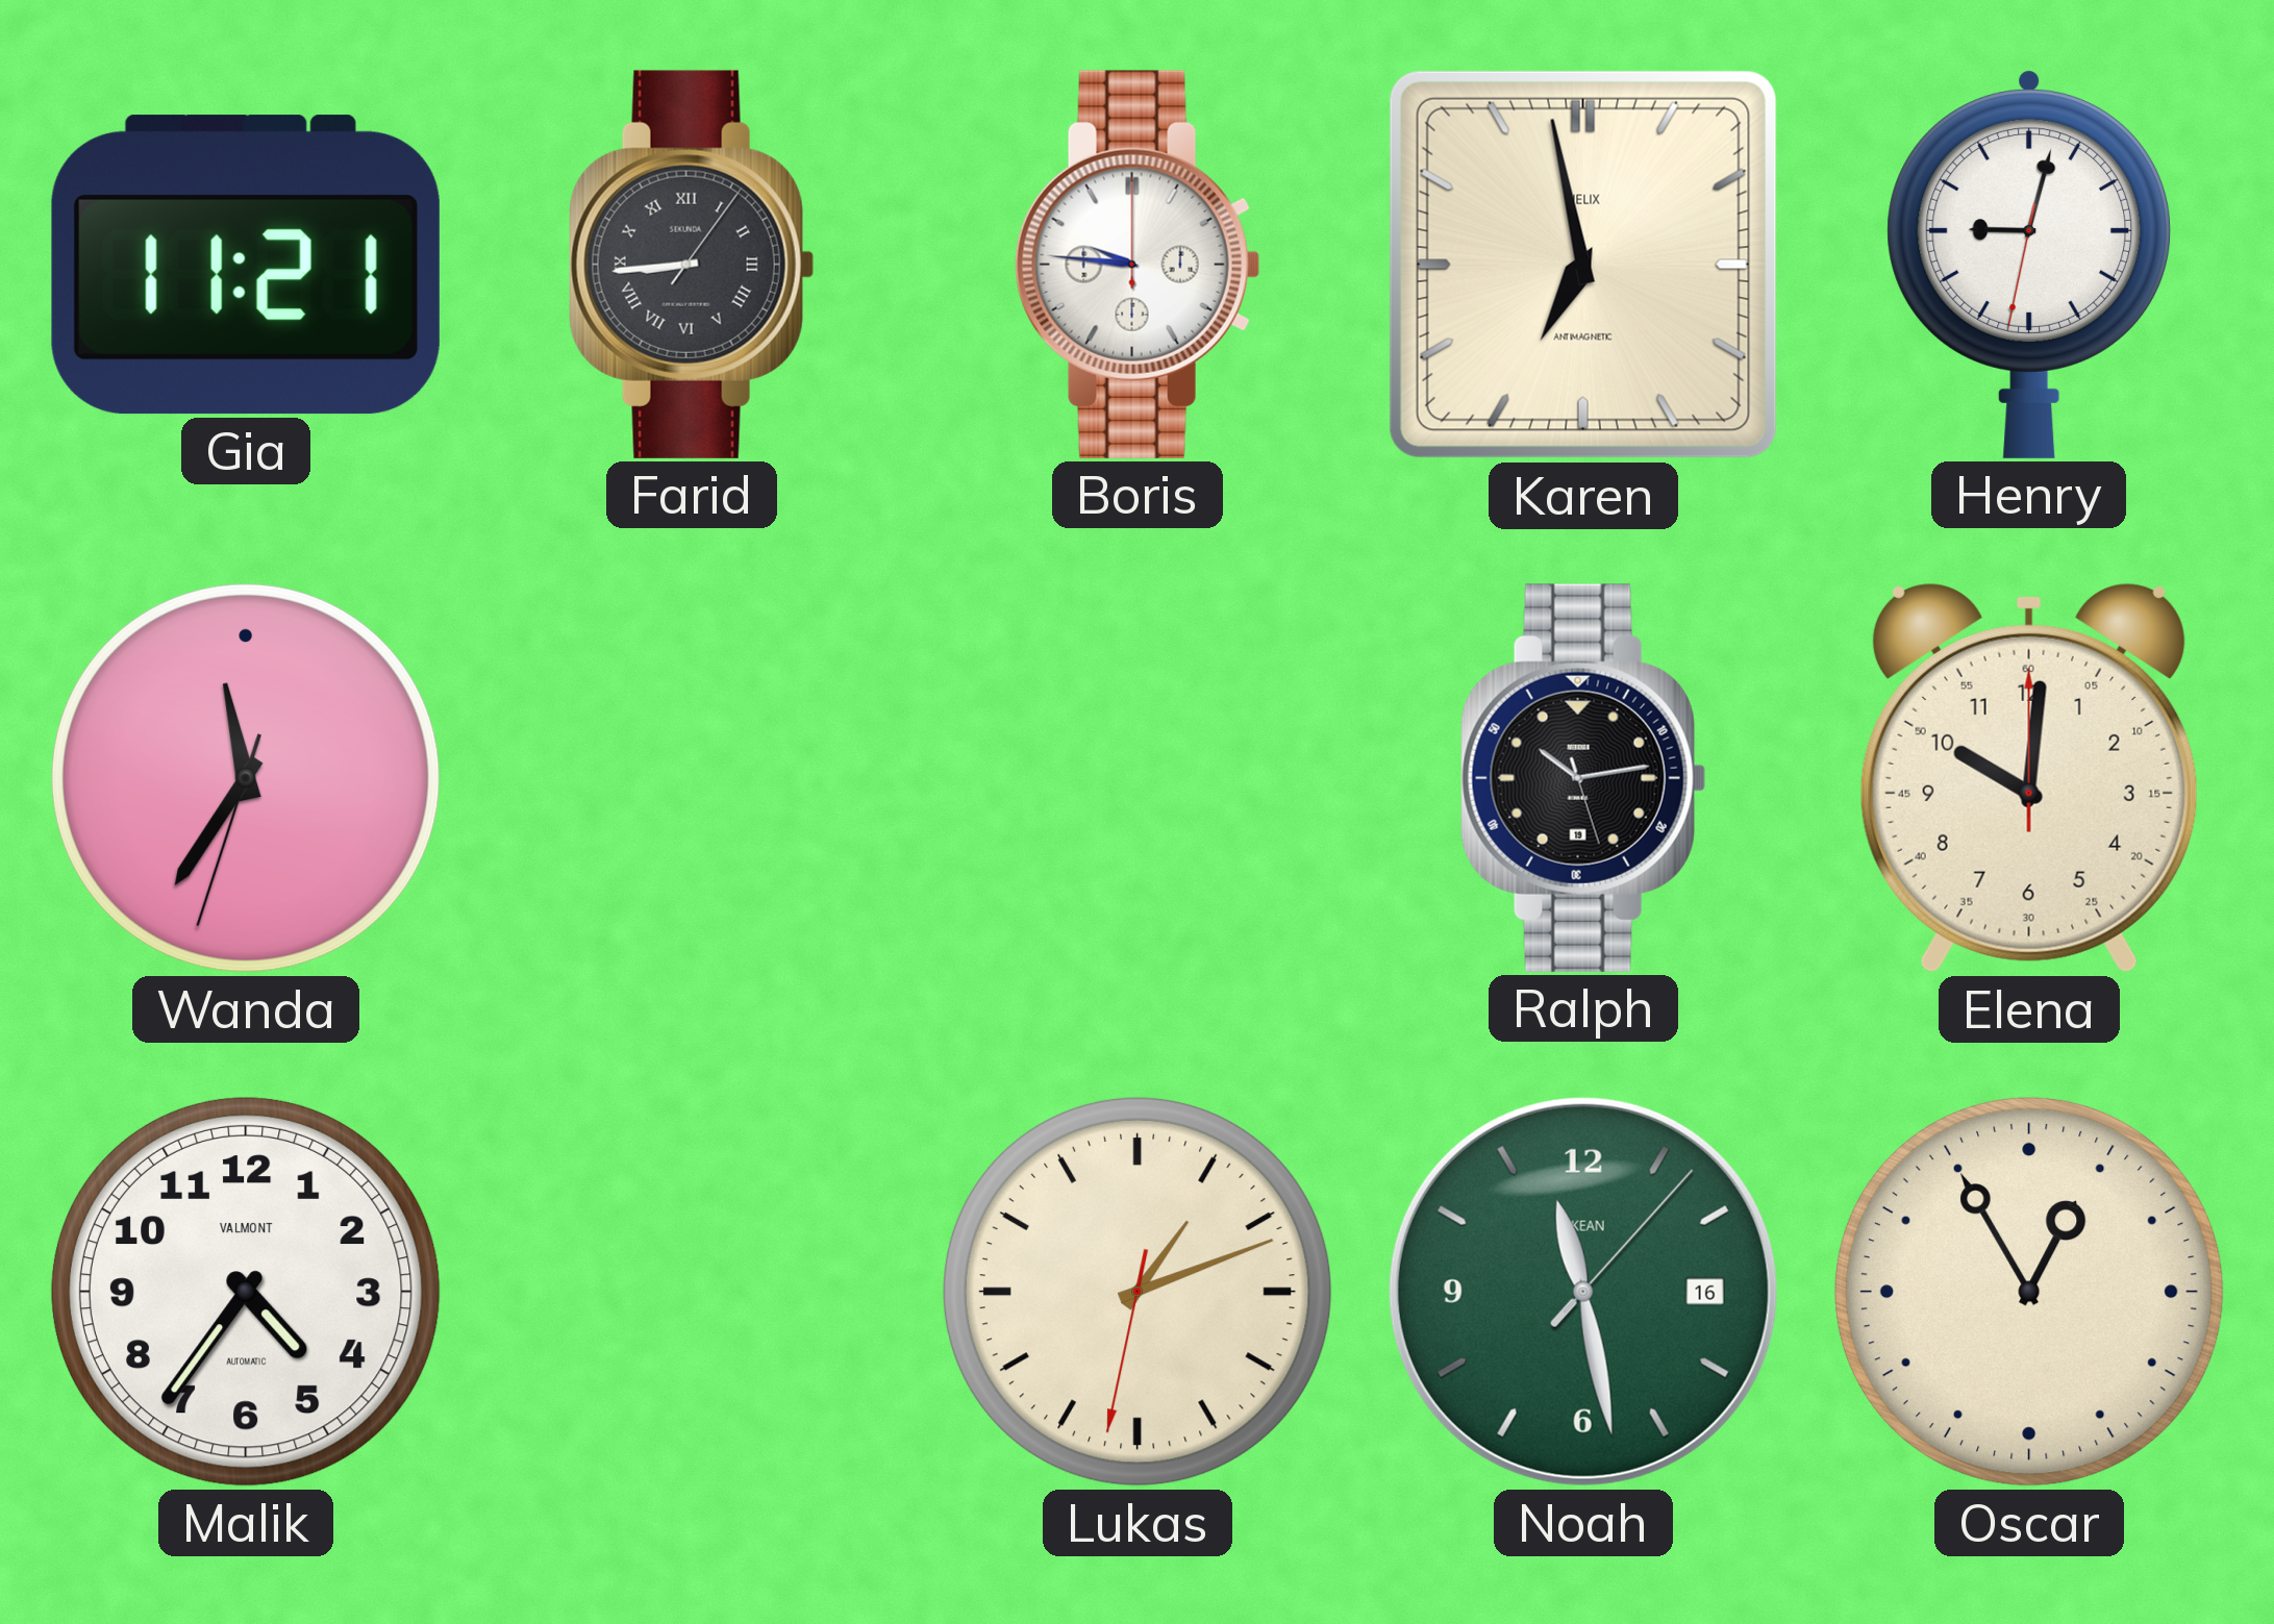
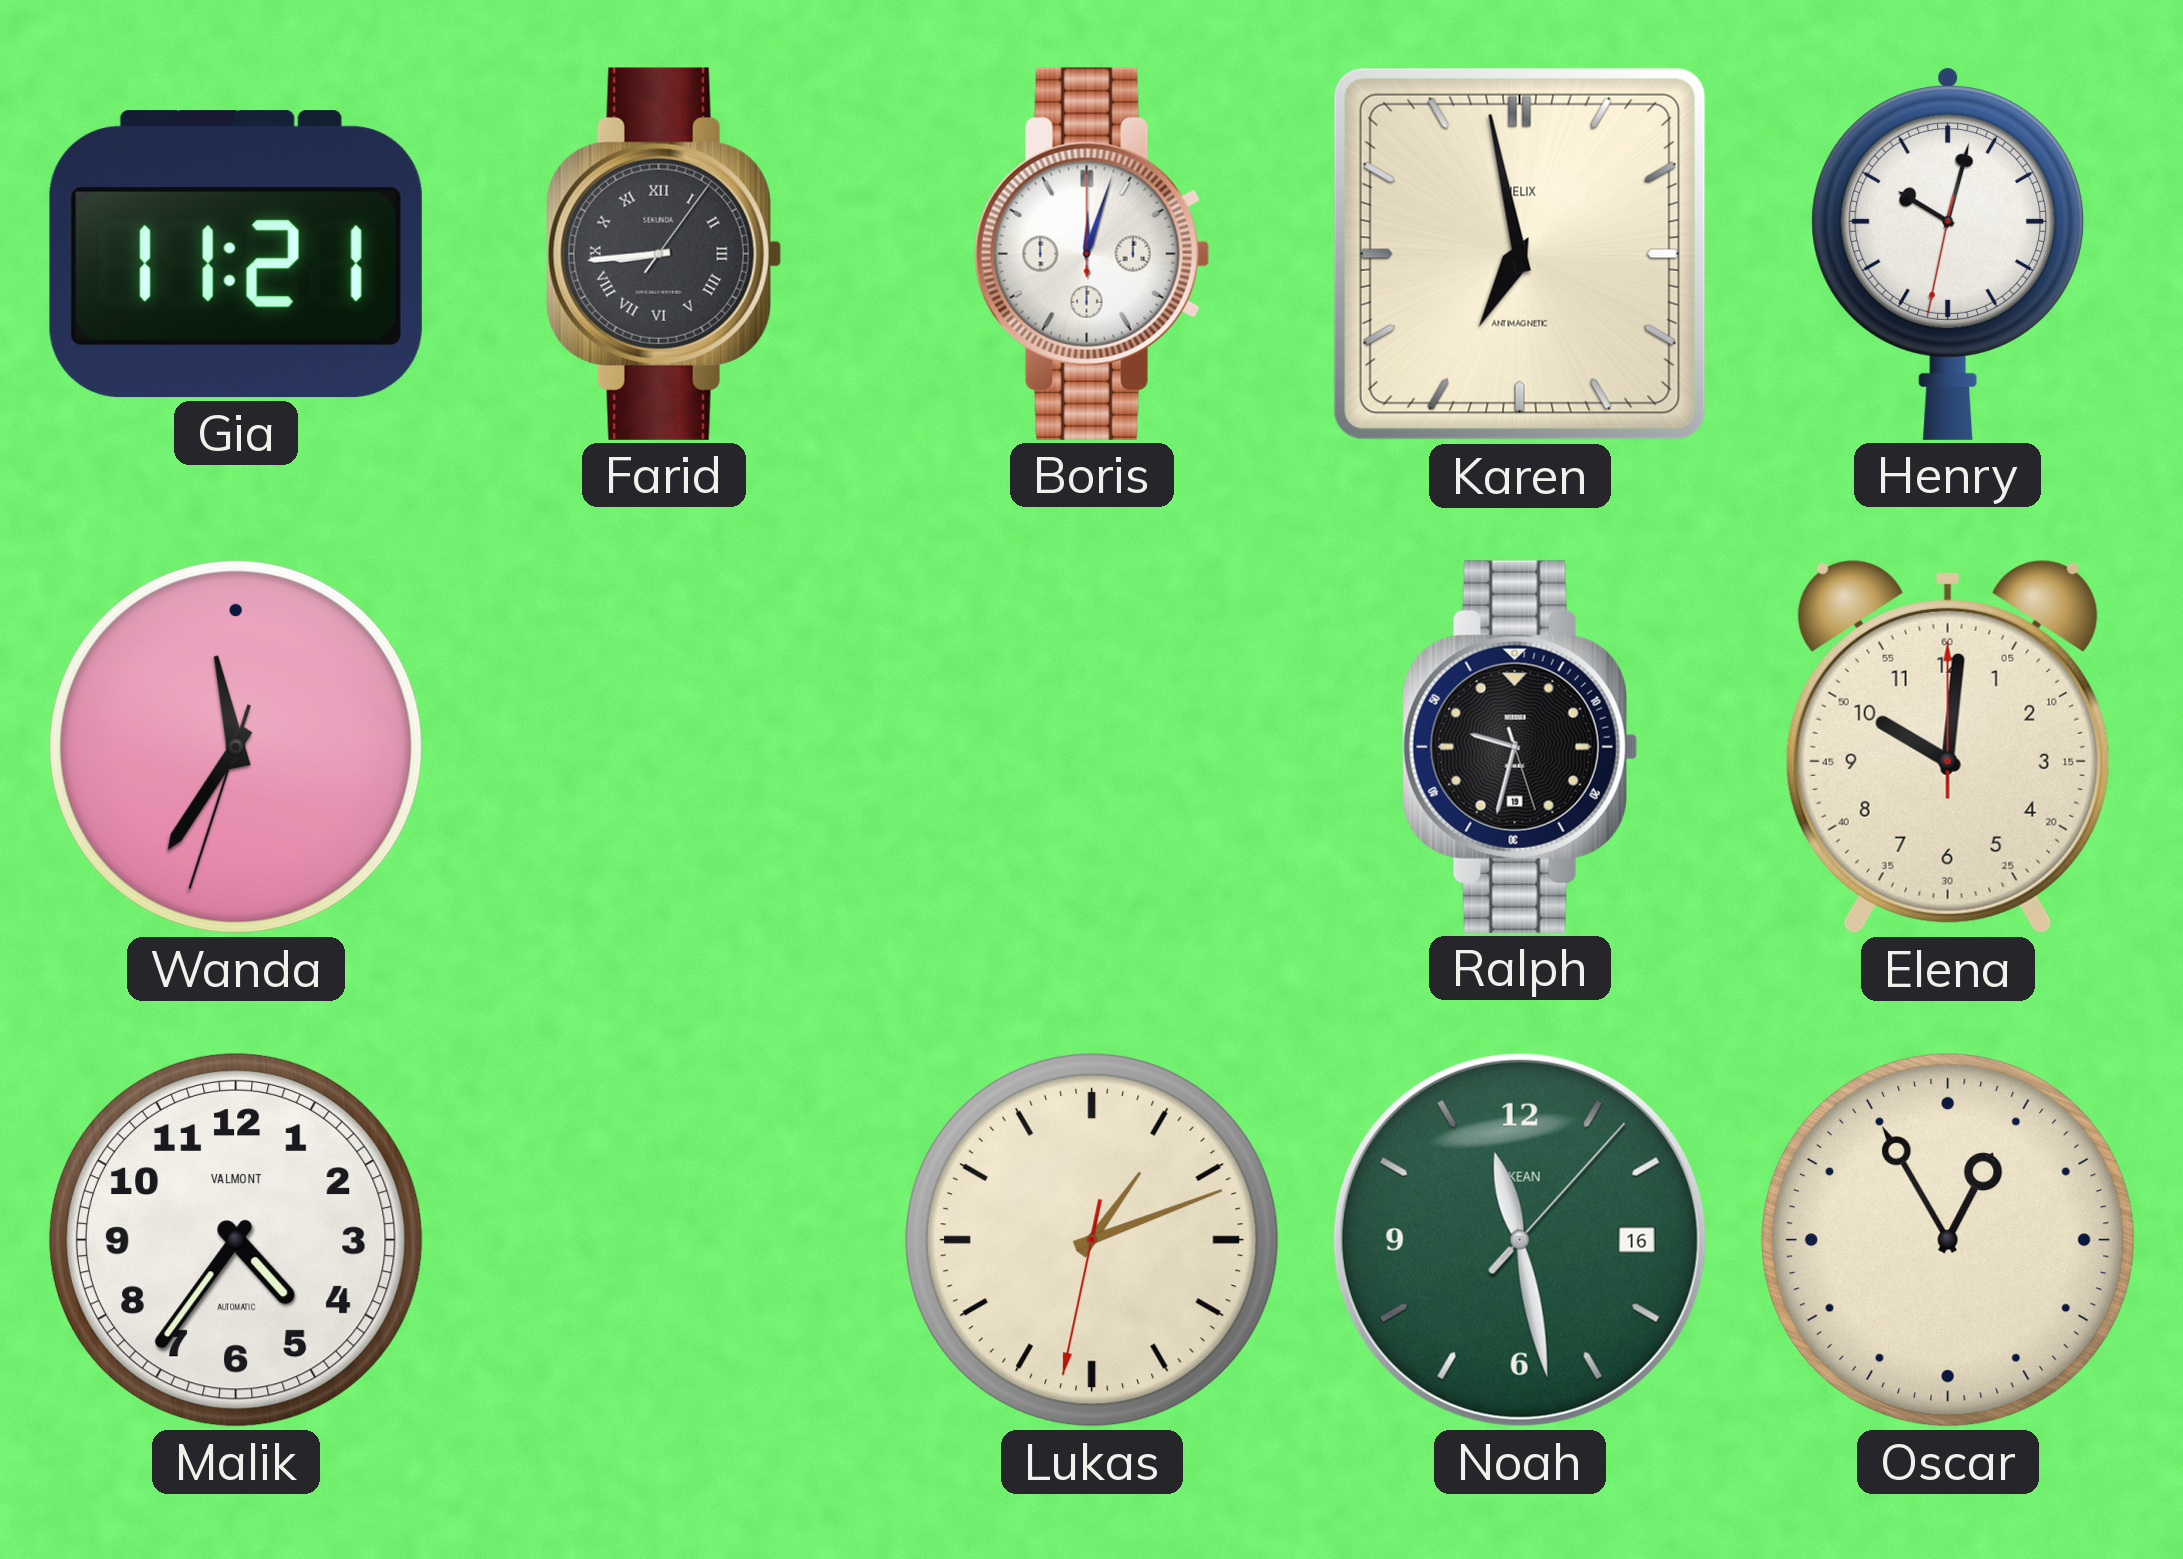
Boris: 9:46 -> 12:03 (1092, 254)
Henry: 9:02 -> 10:02 (1948, 254)
Ralph: 10:13 -> 9:32 (1520, 747)
